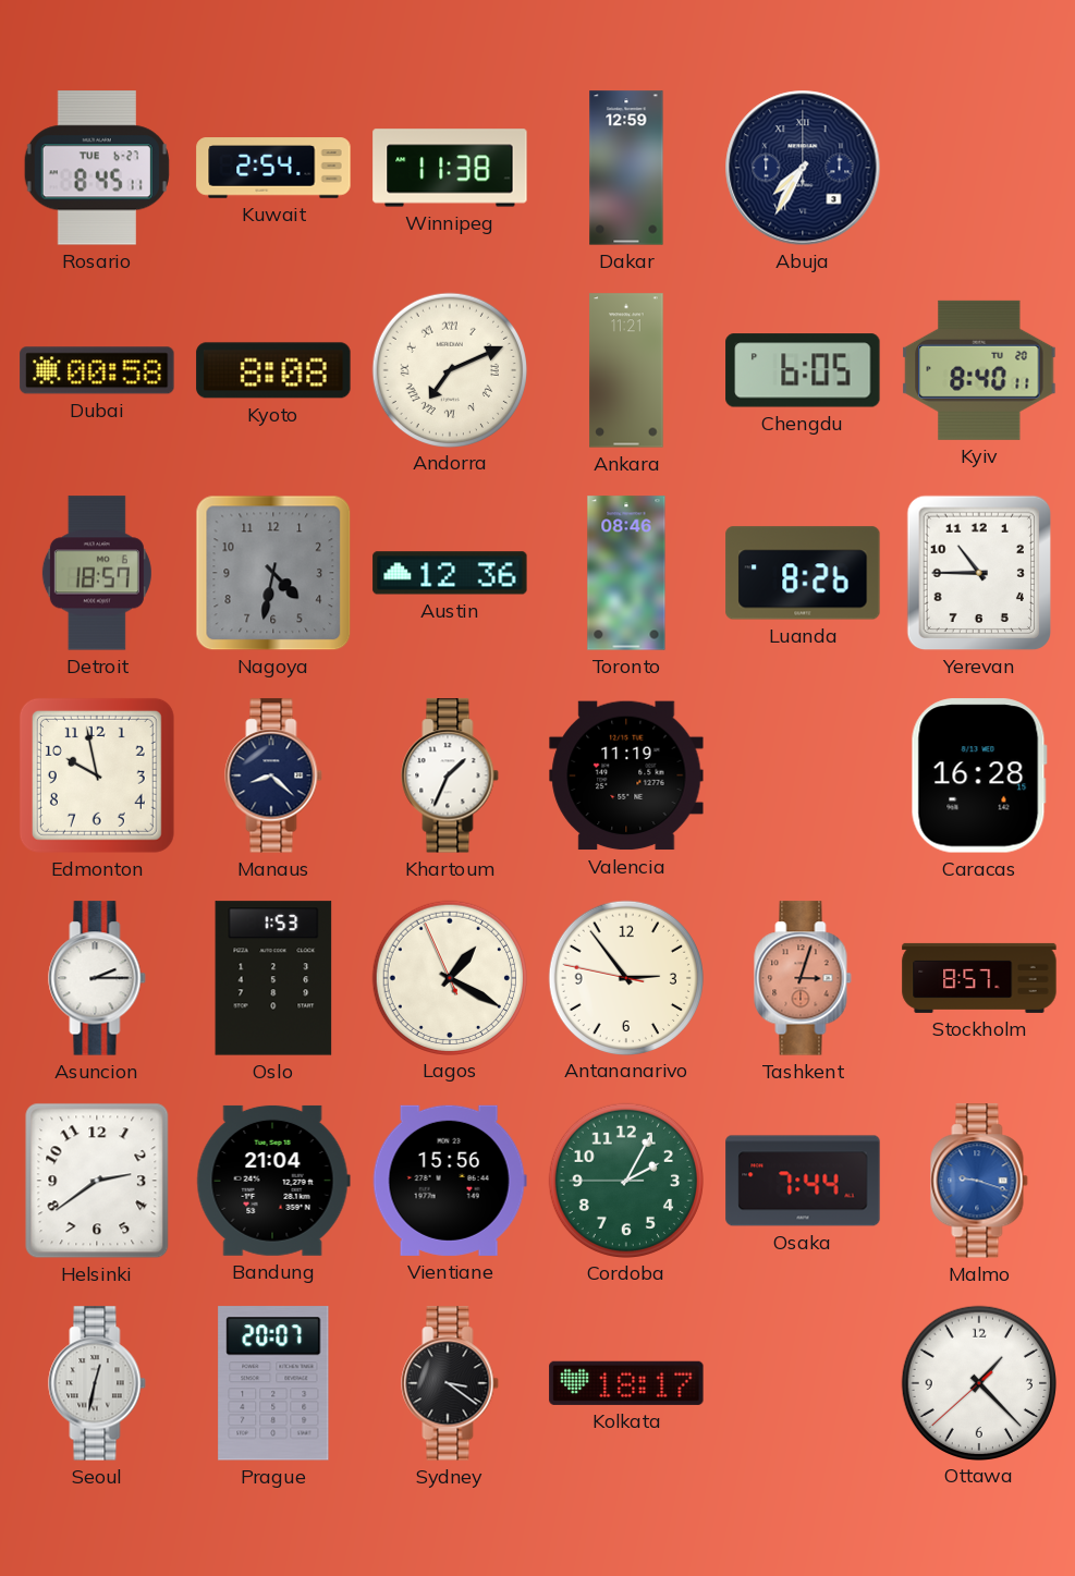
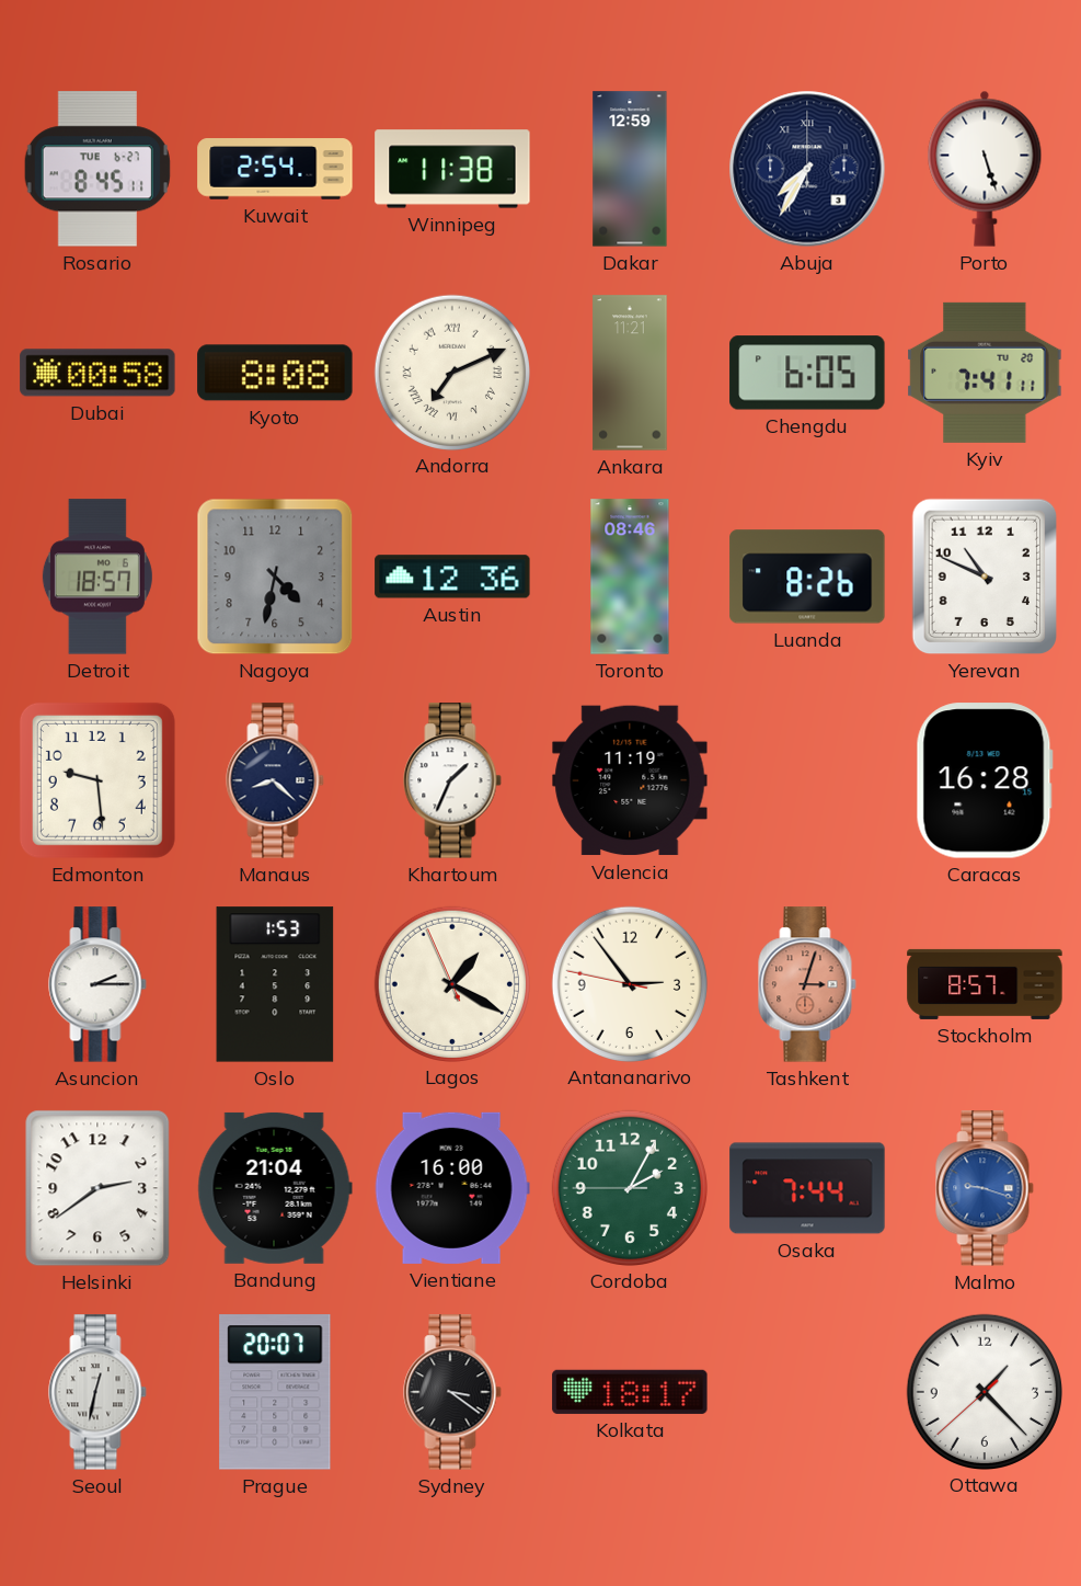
Porto: none -> 5:27 (985, 169)
Kyiv: 8:40 -> 7:41 (985, 373)
Yerevan: 10:45 -> 10:49 (985, 577)
Edmonton: 9:58 -> 9:29 (97, 780)
Vientiane: 15:56 -> 16:00 (452, 1188)
